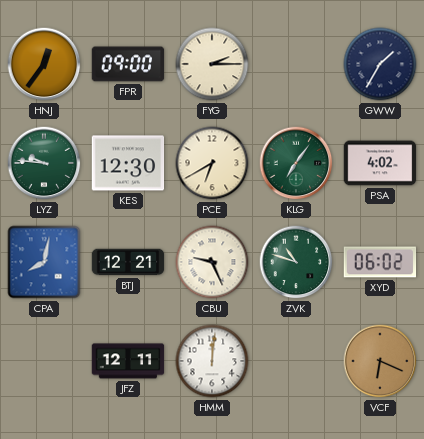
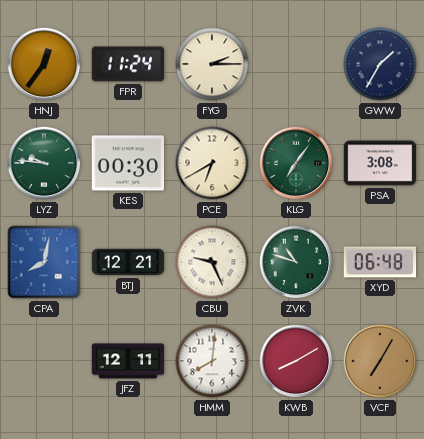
FPR: 09:00 -> 11:24 (128, 64)
KES: 12:30 -> 00:30 (128, 163)
PSA: 4:02 -> 3:08 (380, 163)
XYD: 06:02 -> 06:48 (380, 262)
HMM: 12:01 -> 8:01 (212, 361)
KWB: none -> 8:10 (296, 361)
VCF: 6:19 -> 7:05 (380, 361)
